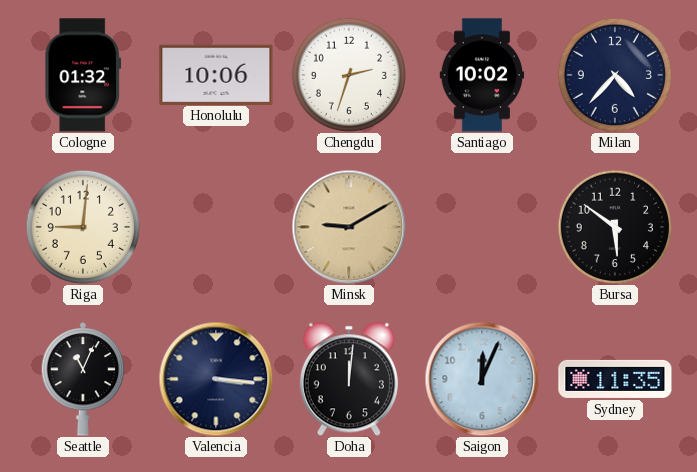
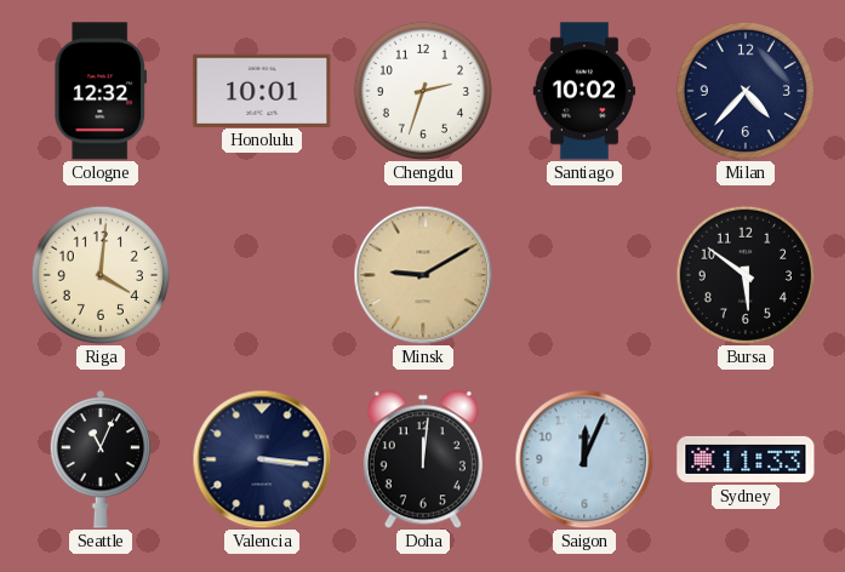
Cologne: 01:32 -> 12:32 (101, 91)
Honolulu: 10:06 -> 10:01 (262, 90)
Riga: 9:01 -> 4:01 (101, 275)
Sydney: 11:35 -> 11:33 (746, 459)
